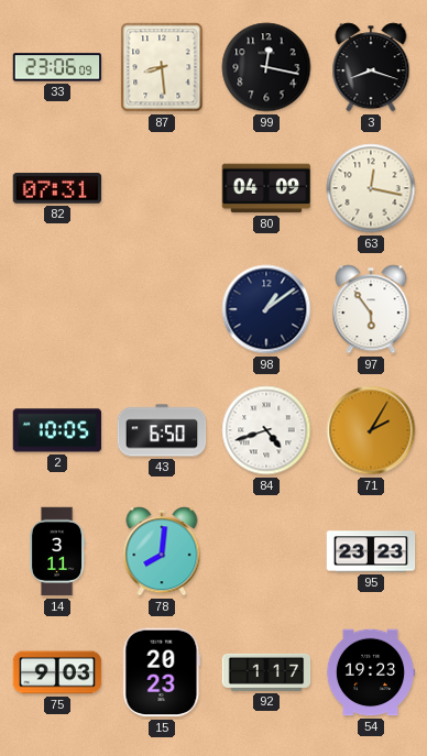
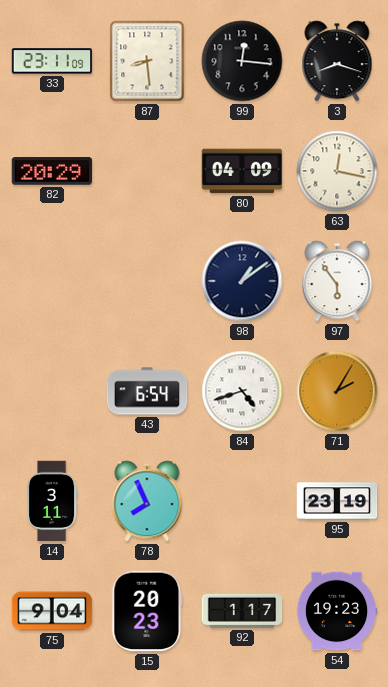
33: 23:06 -> 23:11 (52, 61)
99: 12:17 -> 12:16 (242, 61)
82: 07:31 -> 20:29 (52, 171)
2: 10:05 -> none (57, 430)
43: 6:50 -> 6:54 (147, 391)
78: 8:01 -> 7:56 (147, 501)
95: 23:23 -> 23:19 (337, 501)
75: 9:03 -> 9:04 (52, 611)
